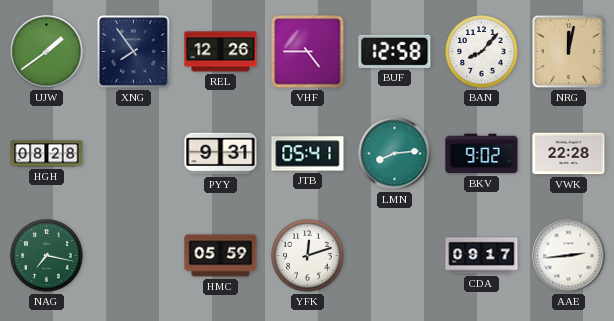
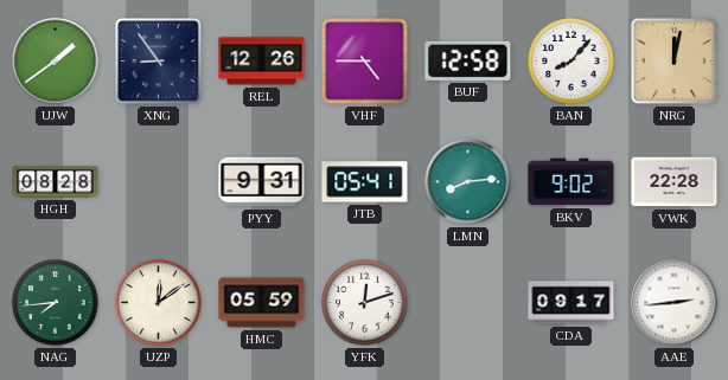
XNG: 7:54 -> 8:54 (159, 62)
NAG: 7:17 -> 7:44 (56, 303)
UZP: none -> 12:09 (159, 303)
